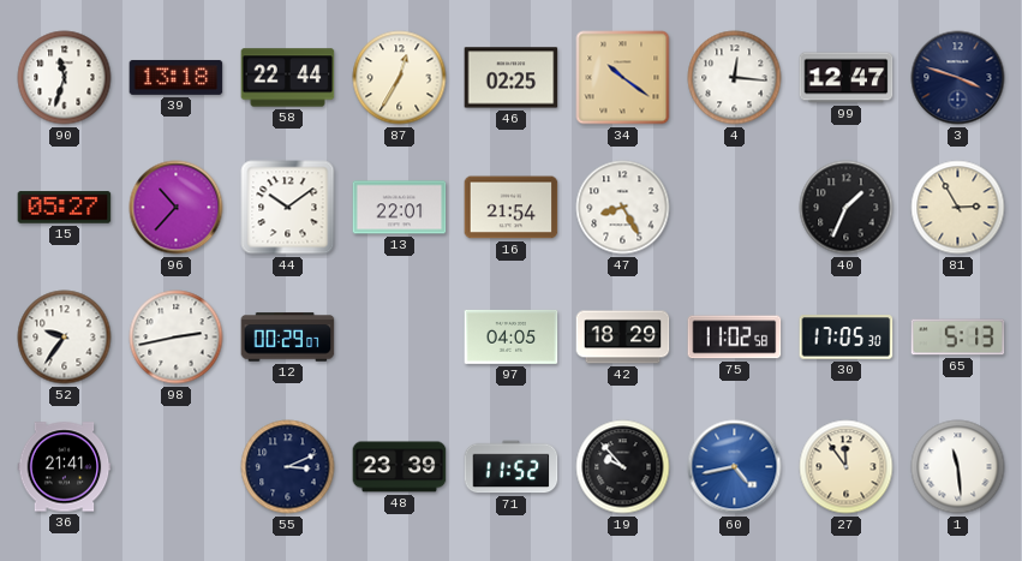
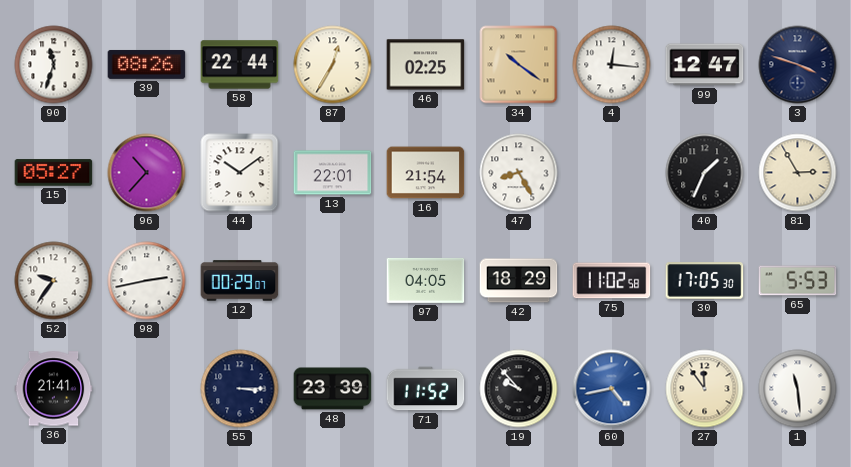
39: 13:18 -> 08:26 (147, 64)
65: 5:13 -> 5:53 (798, 281)
55: 3:11 -> 3:15 (240, 389)
